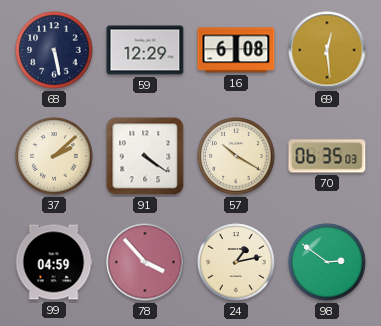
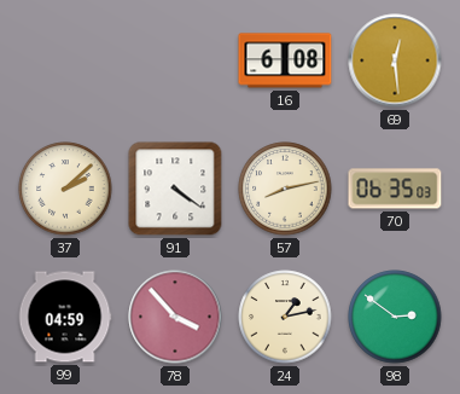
68: 5:28 -> none (54, 50)
59: 12:29 -> none (145, 50)
57: 10:20 -> 8:13 (285, 189)
